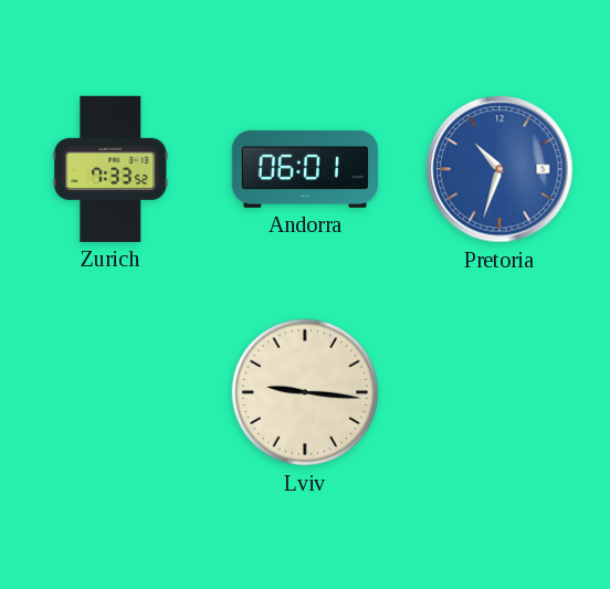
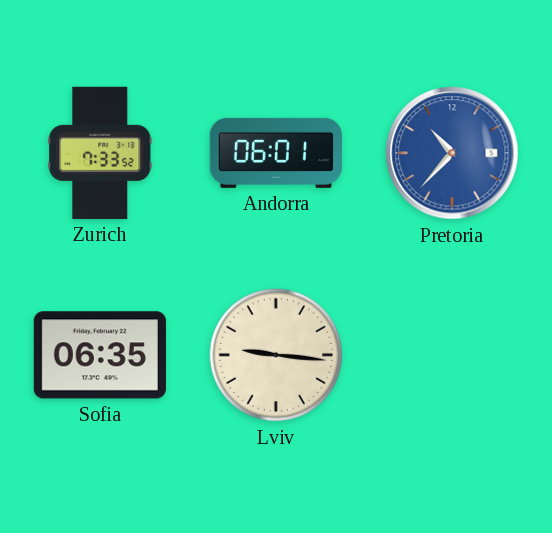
Pretoria: 10:33 -> 10:37 (452, 153)
Sofia: none -> 06:35 (100, 355)
